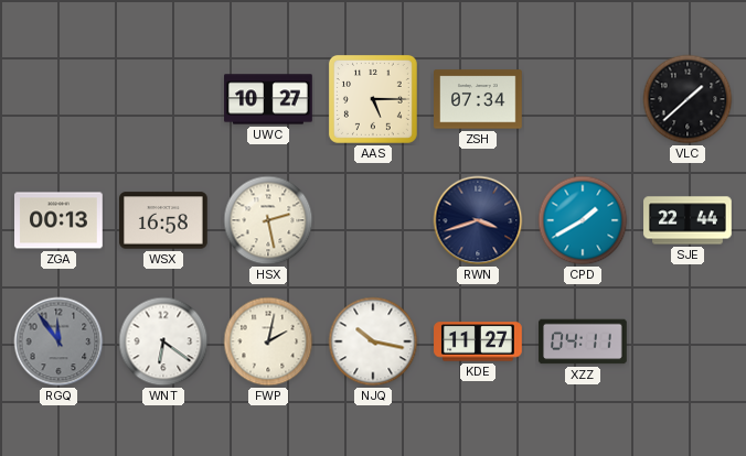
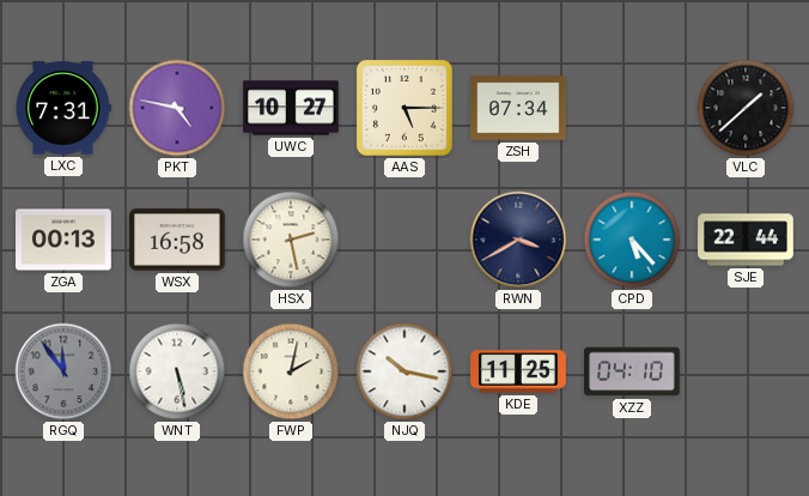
LXC: none -> 7:31 (63, 108)
PKT: none -> 4:47 (177, 108)
RWN: 3:42 -> 3:40 (518, 240)
CPD: 1:40 -> 5:23 (632, 240)
WNT: 6:21 -> 5:28 (177, 371)
KDE: 11:27 -> 11:25 (518, 371)
XZZ: 04:11 -> 04:10 (632, 371)
